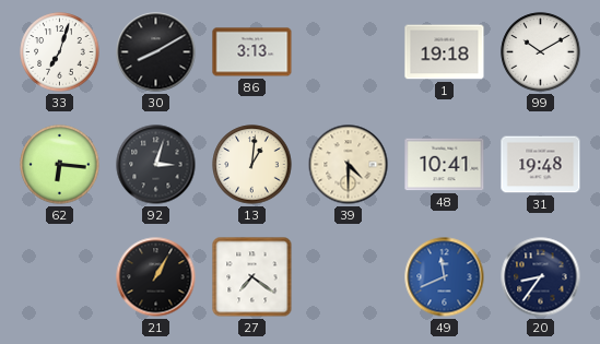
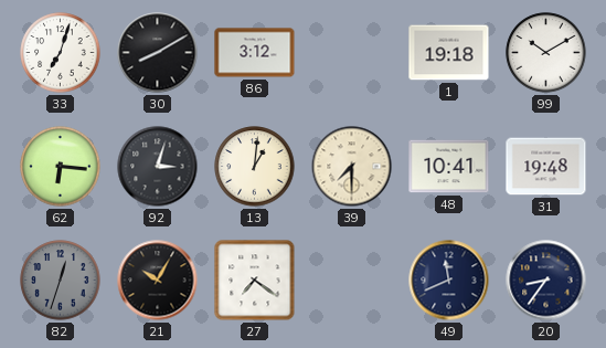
86: 3:13 -> 3:12 (255, 53)
39: 4:30 -> 7:30 (352, 167)
82: none -> 12:33 (61, 281)
21: 1:05 -> 10:05 (158, 281)
49 dial: blue -> navy (449, 281)
